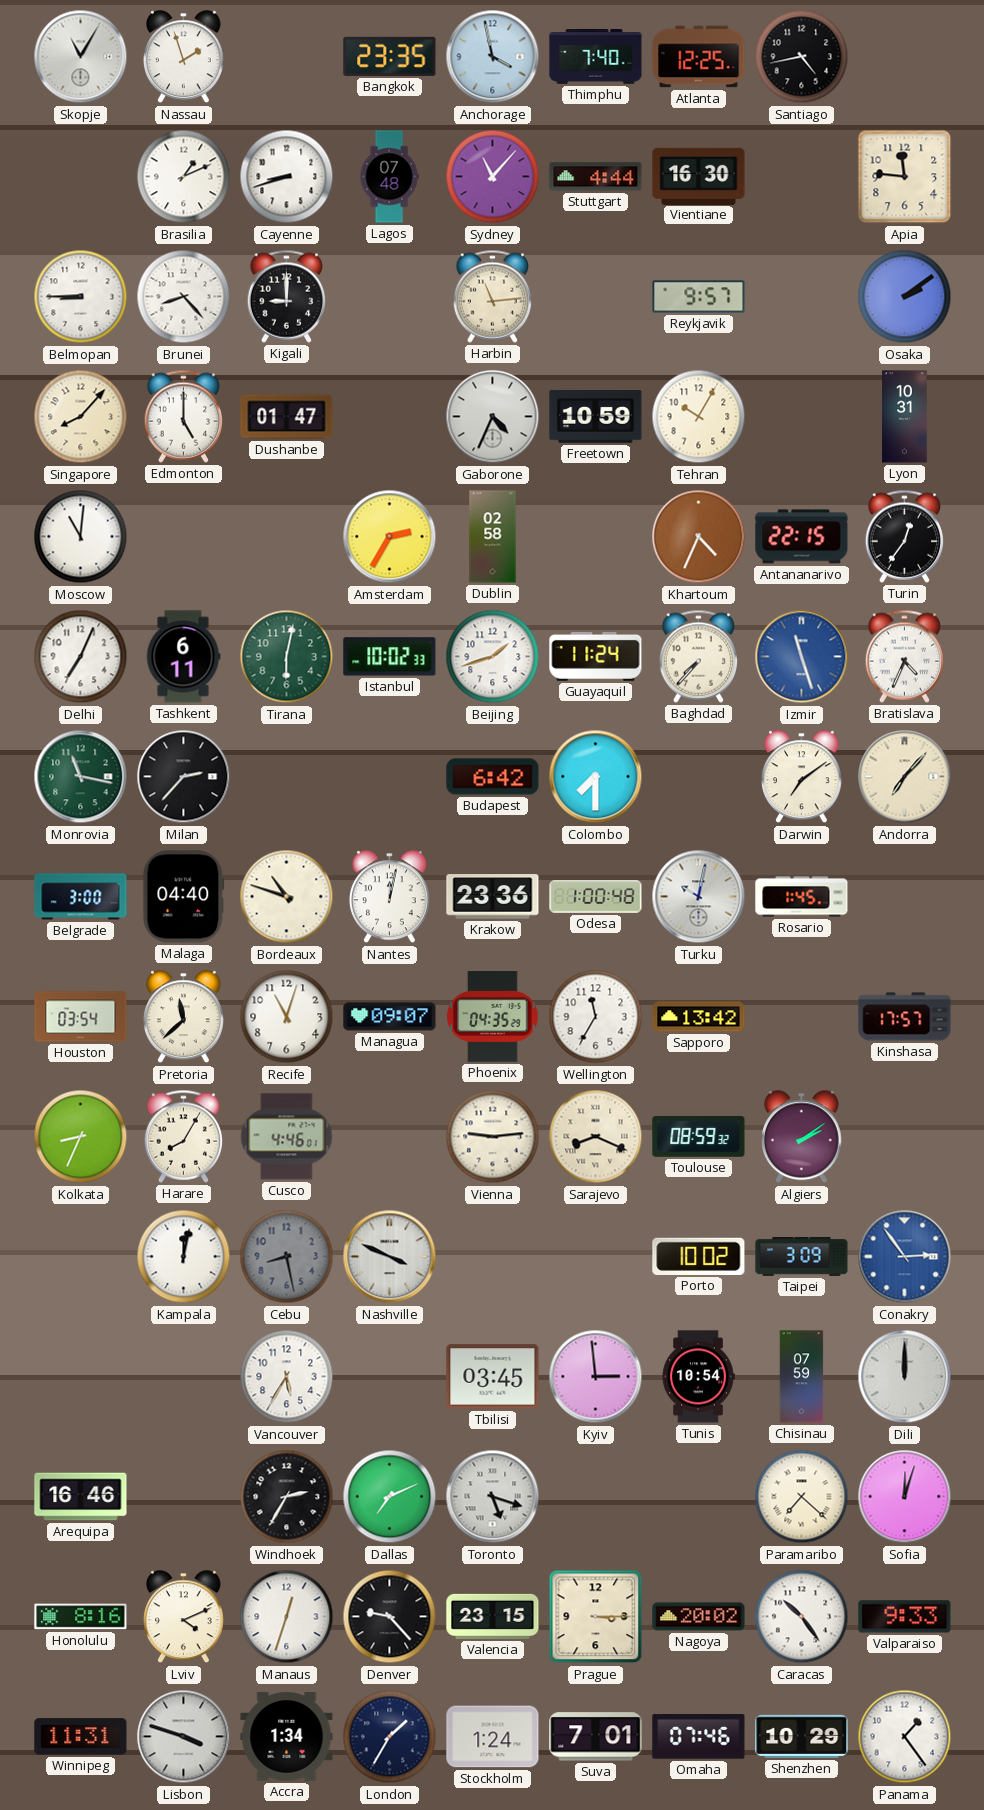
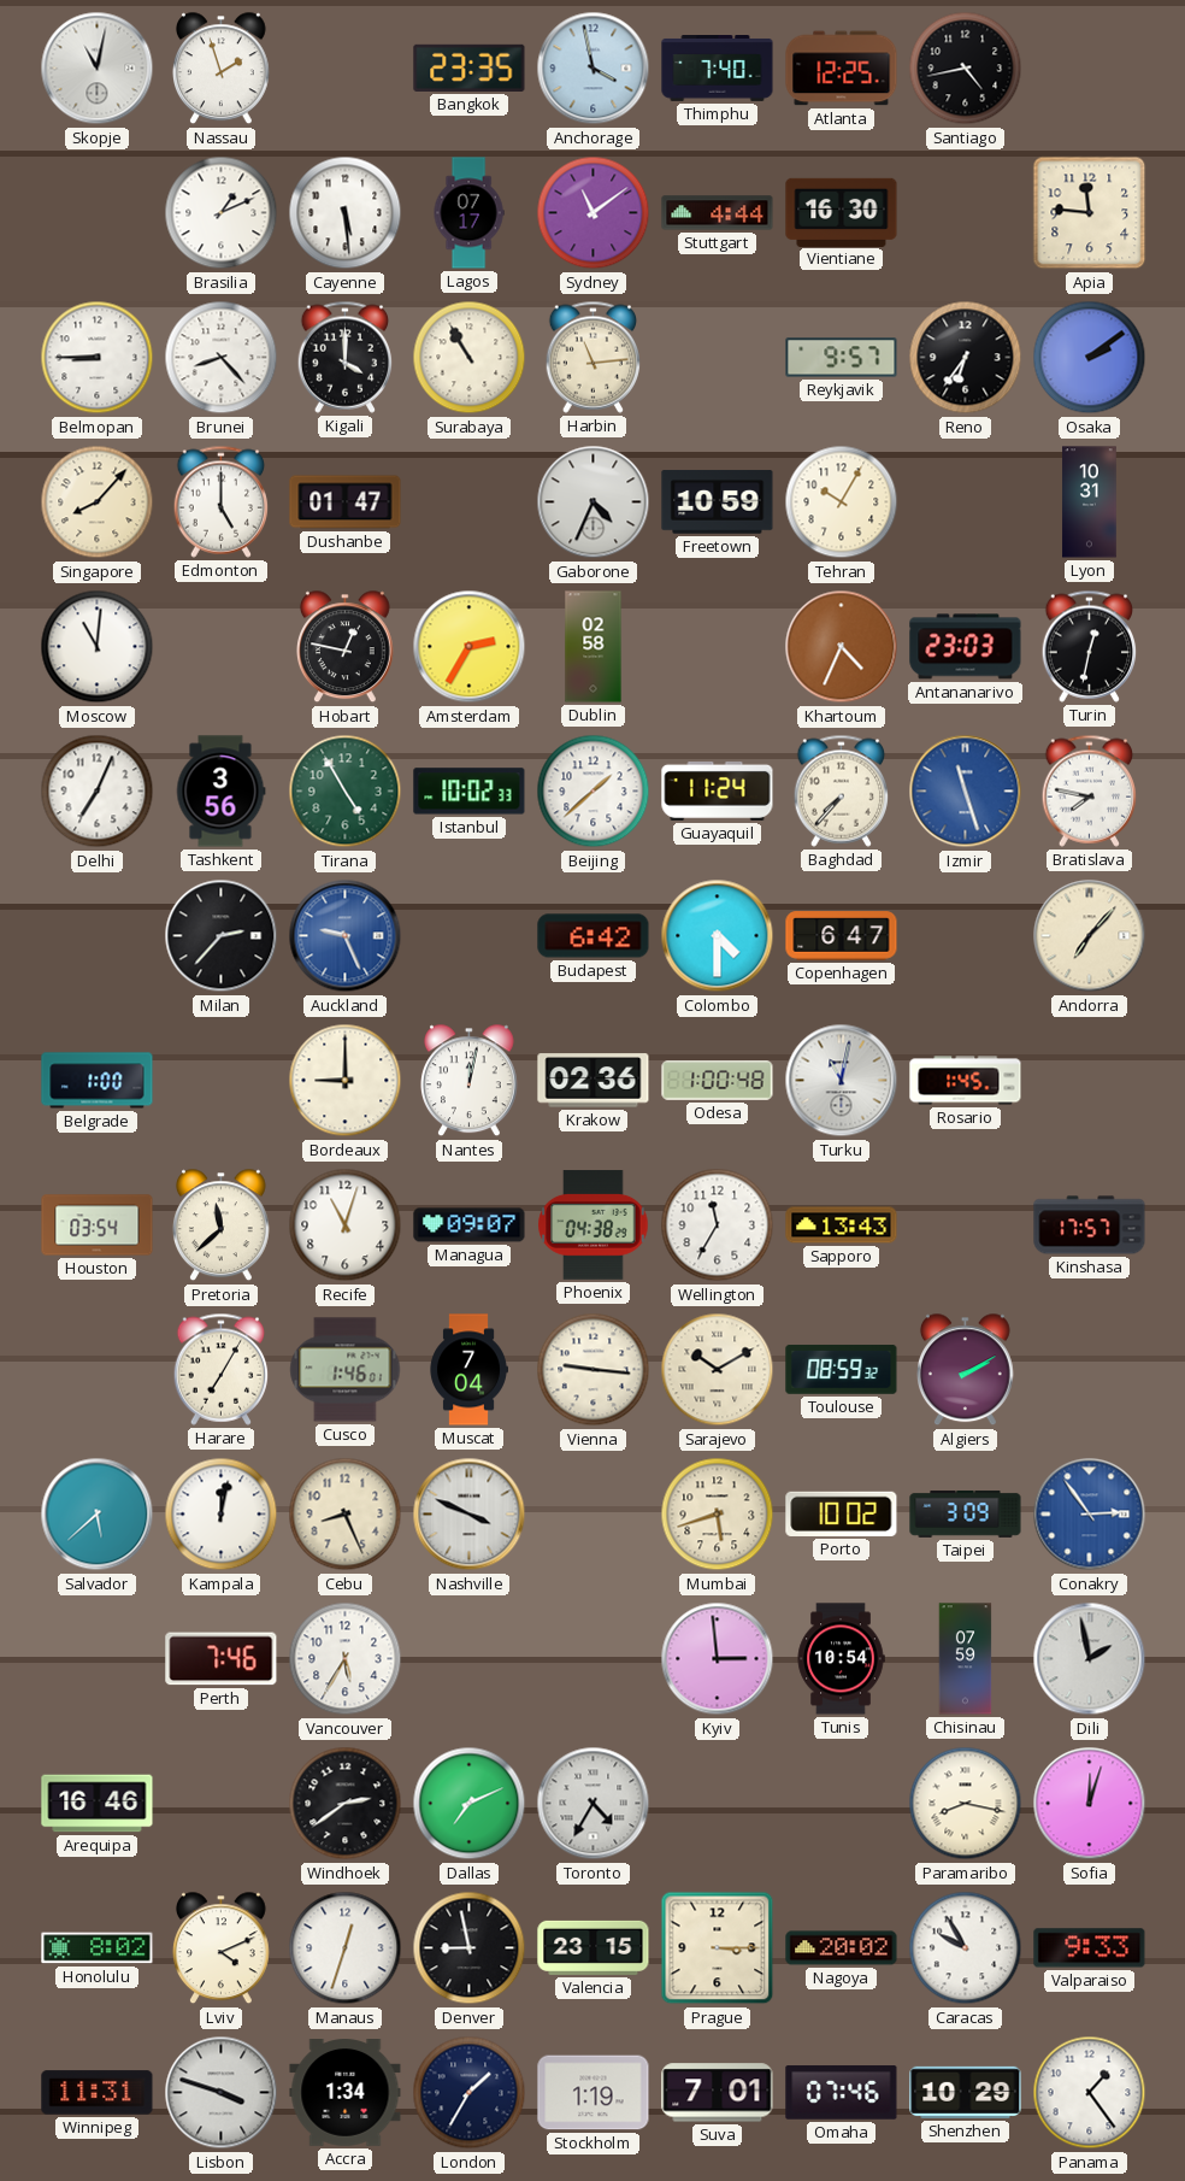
Skopje: 11:05 -> 11:02 (98, 69)
Cayenne: 8:42 -> 5:29 (346, 213)
Lagos: 07:48 -> 07:17 (468, 213)
Sydney: 11:07 -> 11:09 (594, 213)
Kigali: 9:00 -> 4:00 (346, 357)
Surabaya: none -> 10:55 (470, 358)
Reno: none -> 6:36 (966, 358)
Hobart: none -> 12:47 (346, 647)
Antananarivo: 22:15 -> 23:03 (966, 647)
Turin: 12:36 -> 12:32 (1090, 646)
Tashkent: 6:11 -> 3:56 (220, 792)
Tirana: 6:02 -> 4:55 (346, 792)
Beijing: 1:42 -> 1:38 (594, 792)
Bratislava: 4:34 -> 7:47 (1090, 790)
Monrovia: 11:17 -> none (81, 777)
Auckland: none -> 9:26 (346, 936)
Colombo: 7:30 -> 4:30 (718, 936)
Copenhagen: none -> 6:47 (842, 936)
Darwin: 7:09 -> none (802, 777)
Belgrade: 3:00 -> 1:00 (98, 1081)
Malaga: 04:40 -> none (184, 897)
Bordeaux: 10:48 -> 9:00 (346, 1081)
Krakow: 23:36 -> 02:36 (594, 1081)
Turku: 10:02 -> 11:02 (842, 1081)
Phoenix: 04:35 -> 04:38 (594, 1225)
Sapporo: 13:42 -> 13:43 (842, 1225)
Kolkata: 8:34 -> none (81, 1137)
Harare: 8:05 -> 7:05 (222, 1369)
Cusco: 4:46 -> 1:46 (346, 1370)
Muscat: none -> 7:04 (468, 1370)
Vienna: 9:14 -> 9:16 (594, 1370)
Sarajevo: 8:19 -> 10:10 (718, 1370)
Algiers: 2:09 -> 2:10 (966, 1370)
Salvador: none -> 5:38 (98, 1515)
Cebu: 8:28 -> 8:26 (346, 1515)
Cebu dial: grey -> cream (346, 1515)
Mumbai: none -> 5:42 (718, 1515)
Perth: none -> 7:46 (222, 1659)
Tbilisi: 03:45 -> none (493, 1377)
Dili: 12:00 -> 1:58 (1090, 1659)
Windhoek: 2:35 -> 2:39 (346, 1804)
Toronto: 5:18 -> 4:35 (594, 1804)
Paramaribo: 7:22 -> 8:17 (966, 1804)
Honolulu: 8:16 -> 8:02 (98, 1948)
Denver: 9:23 -> 8:58 (470, 1948)
Caracas: 10:24 -> 9:55 (966, 1948)
Stockholm: 1:24 -> 1:19 (594, 2093)
